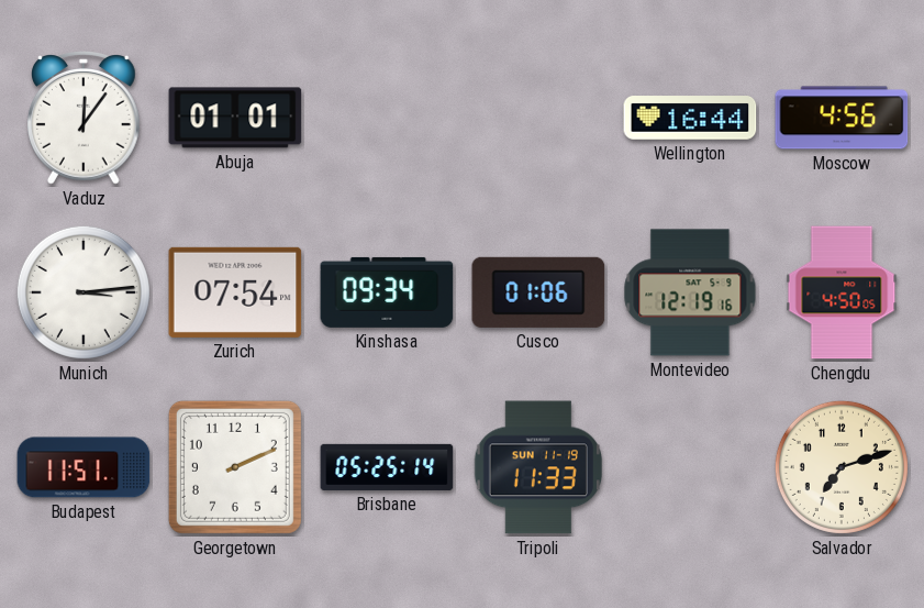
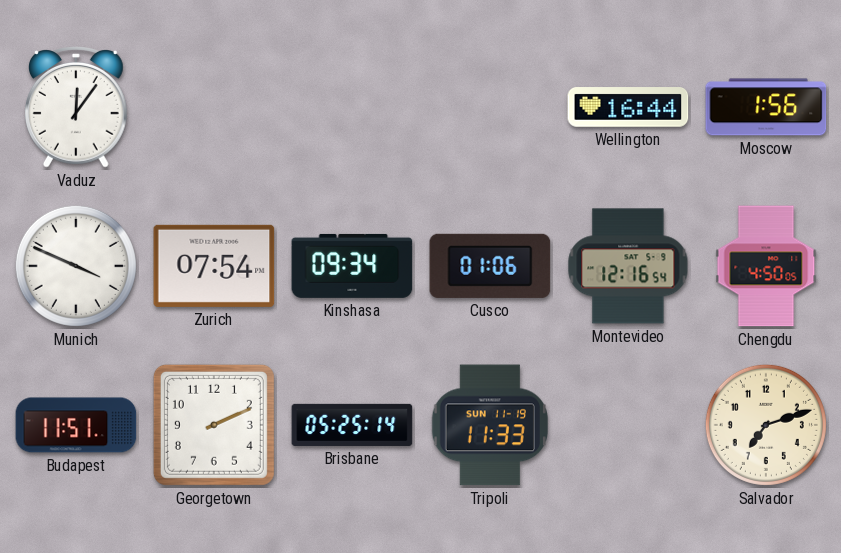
Abuja: 01:01 -> none (235, 118)
Moscow: 4:56 -> 1:56 (766, 107)
Munich: 3:14 -> 3:49 (76, 266)
Montevideo: 12:19 -> 12:16 (628, 266)
